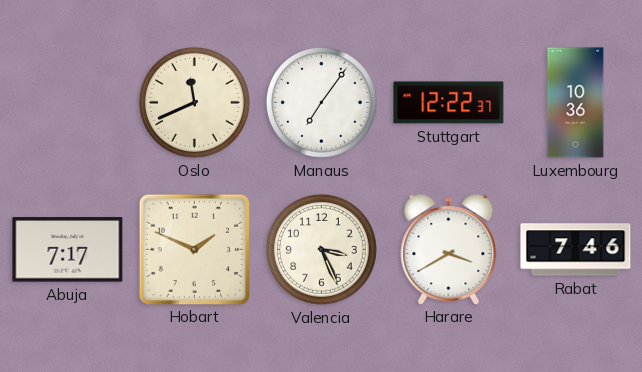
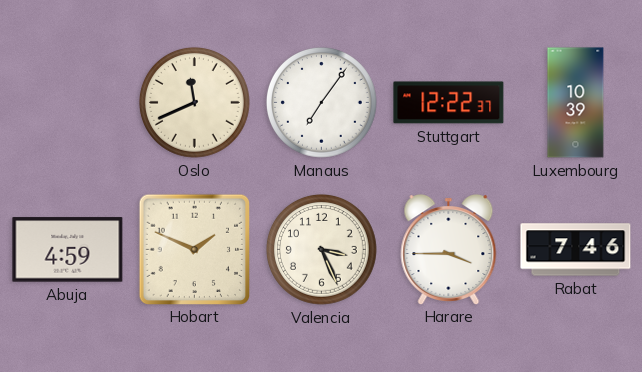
Luxembourg: 10:36 -> 10:39 (576, 103)
Abuja: 7:17 -> 4:59 (68, 250)
Harare: 3:40 -> 3:45 (449, 250)
